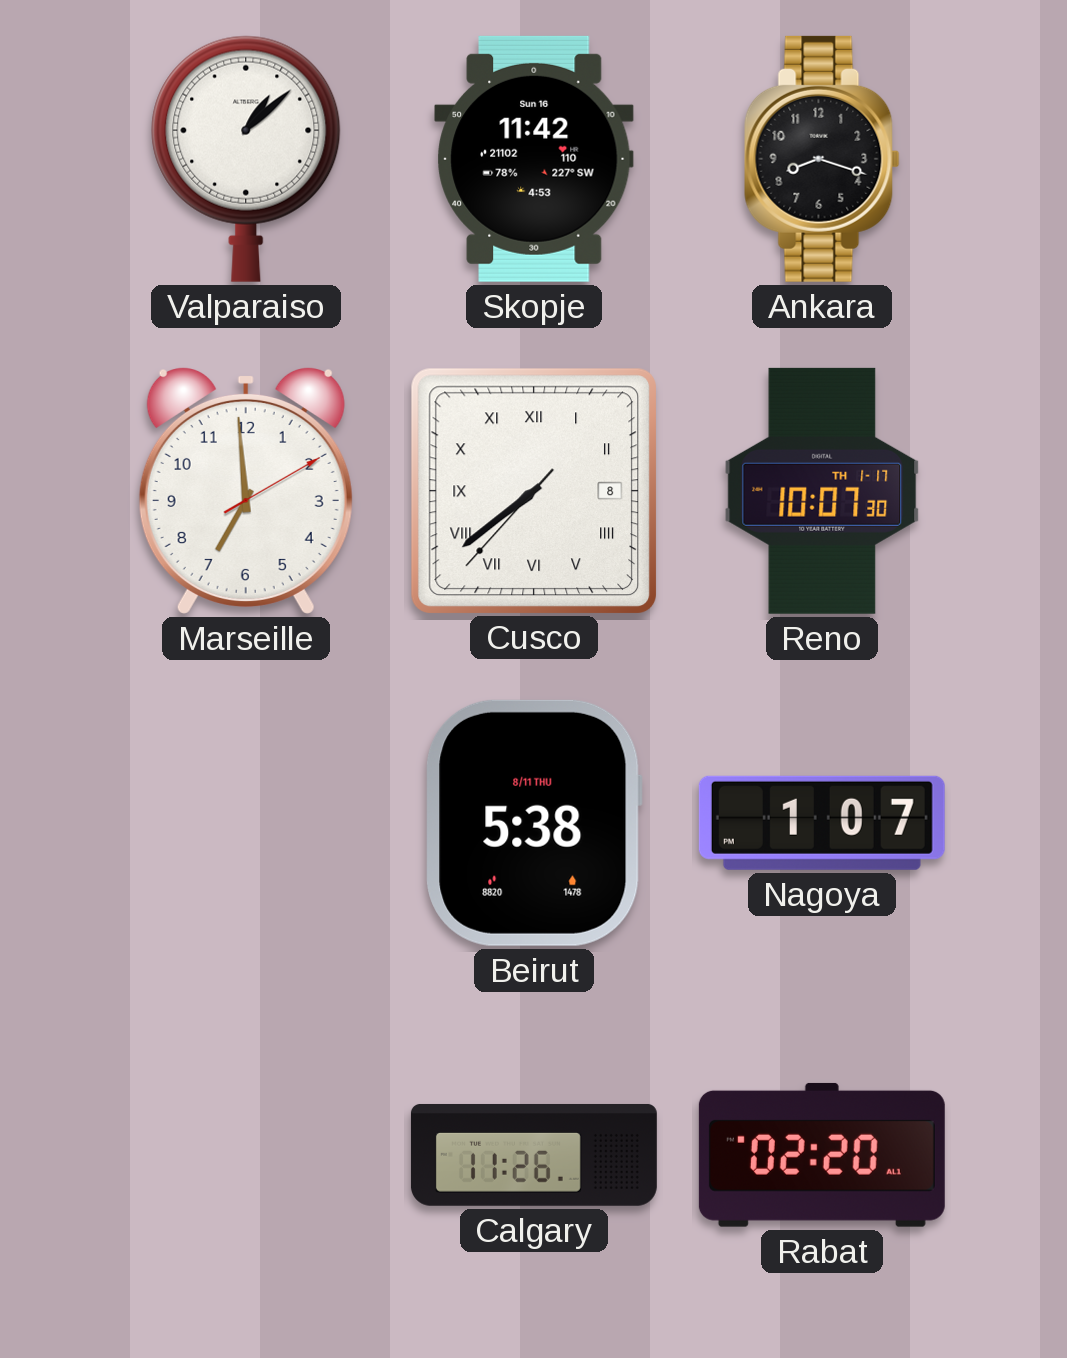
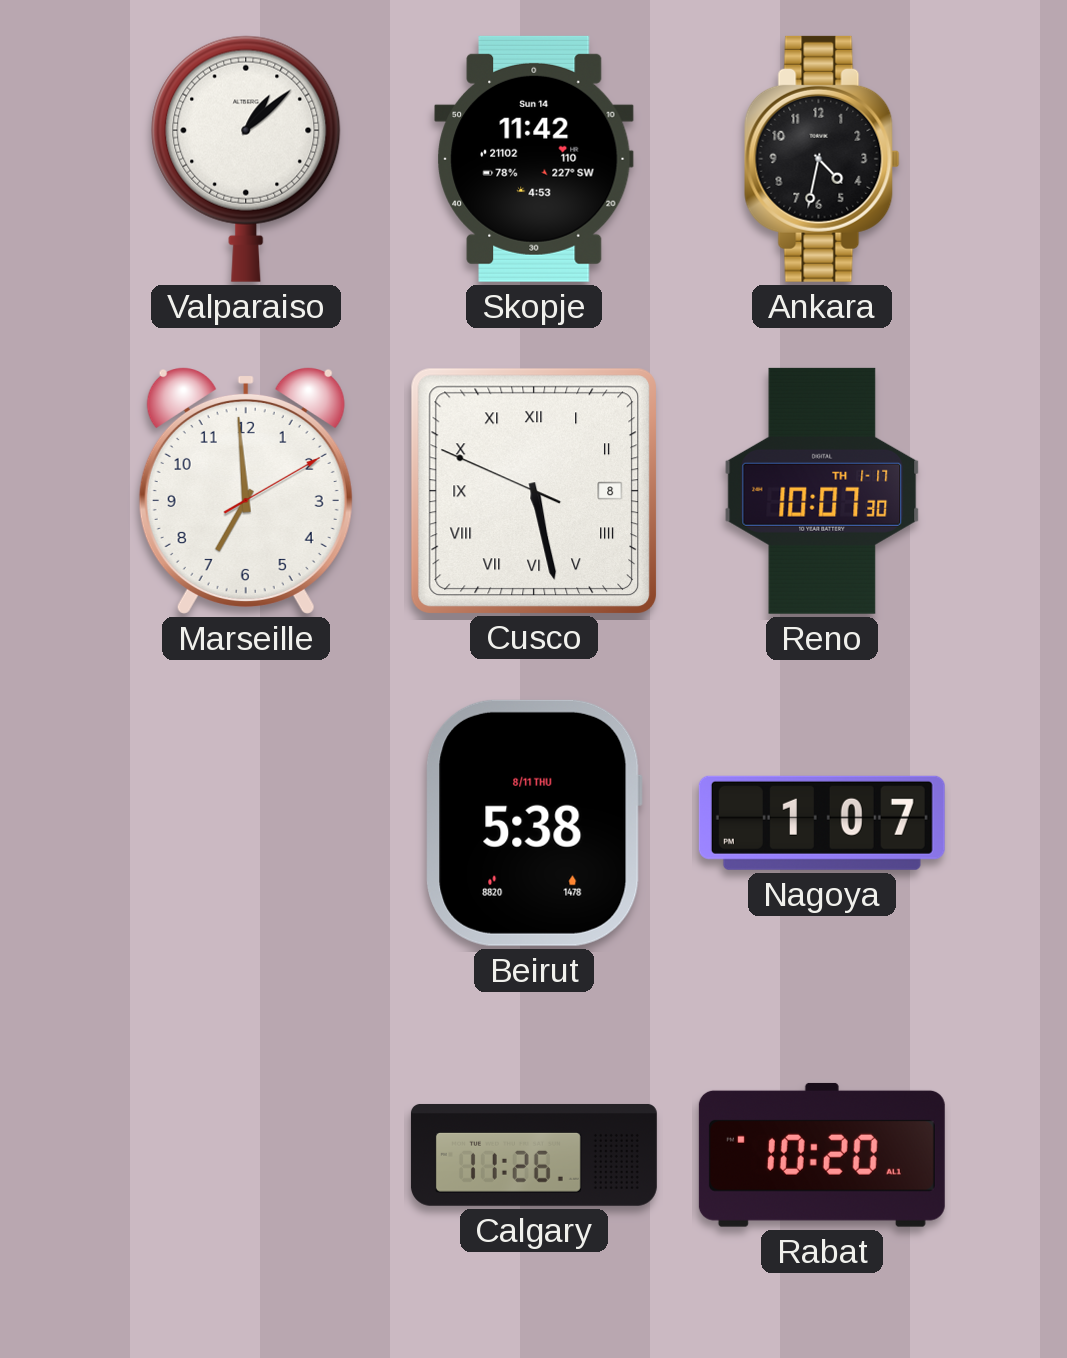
Skopje date: Sun 16 -> Sun 14 (534, 159)
Ankara: 8:18 -> 4:32 (822, 159)
Cusco: 7:38 -> 5:27 (533, 490)
Rabat: 02:20 -> 10:20 (822, 1155)
